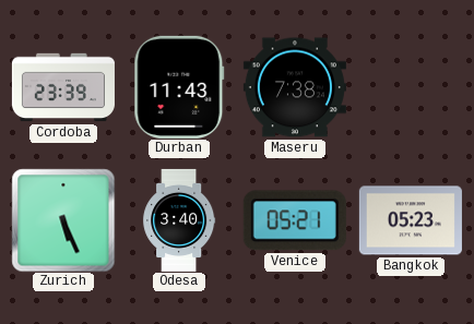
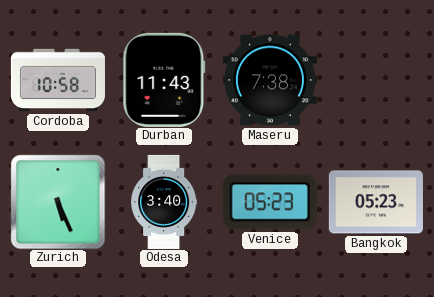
Cordoba: 23:39 -> 10:58 (58, 80)
Venice: 05:21 -> 05:23 (270, 202)
